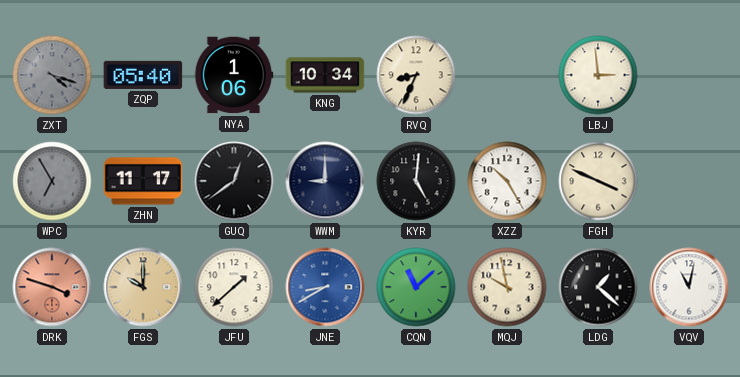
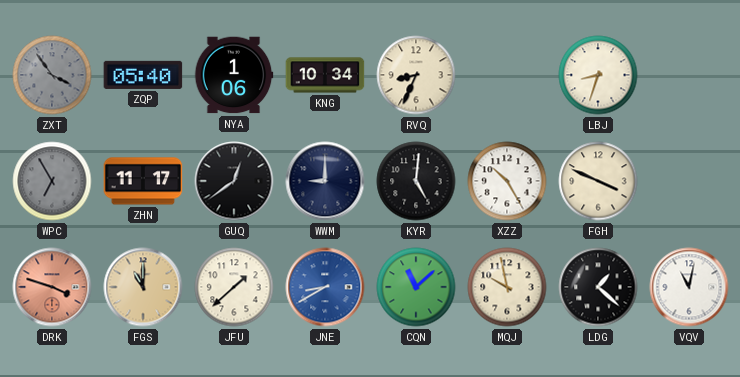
ZXT: 4:18 -> 3:54 (52, 75)
LBJ: 2:59 -> 8:33 (598, 75)
FGS: 10:00 -> 11:00 (143, 287)
